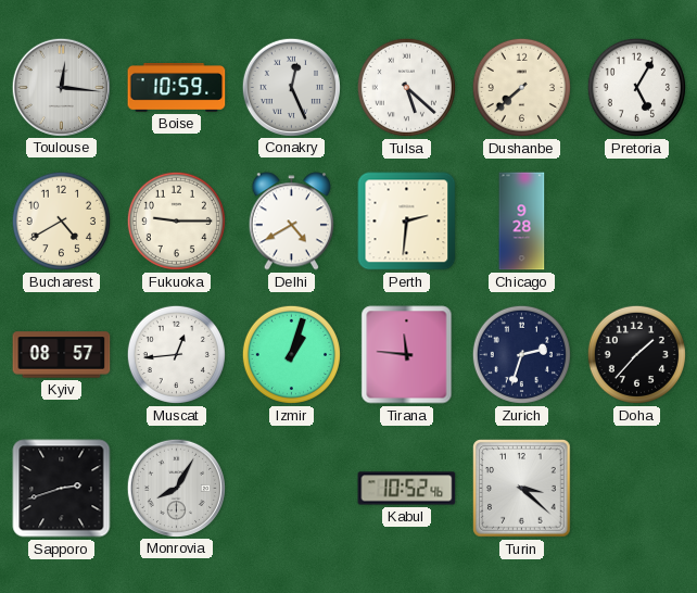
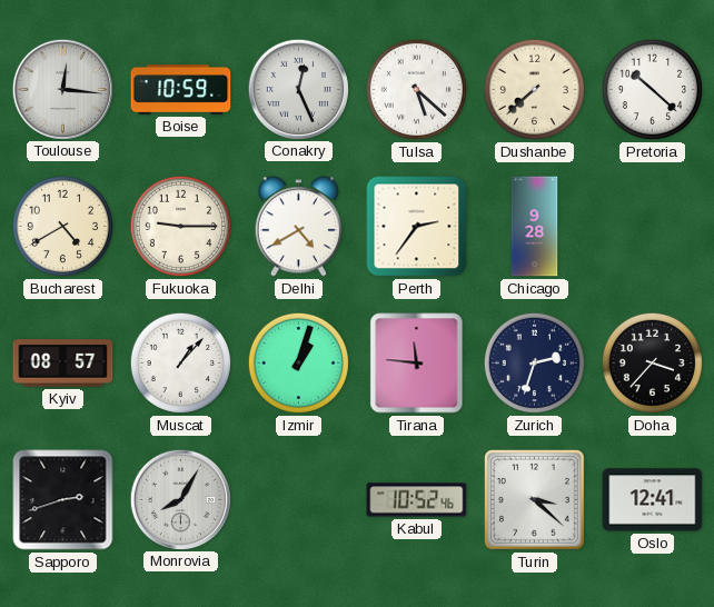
Pretoria: 5:05 -> 10:22 (652, 89)
Perth: 2:31 -> 2:36 (417, 227)
Muscat: 12:44 -> 1:07 (180, 362)
Doha: 1:37 -> 3:37 (652, 362)
Oslo: none -> 12:41 (653, 500)
